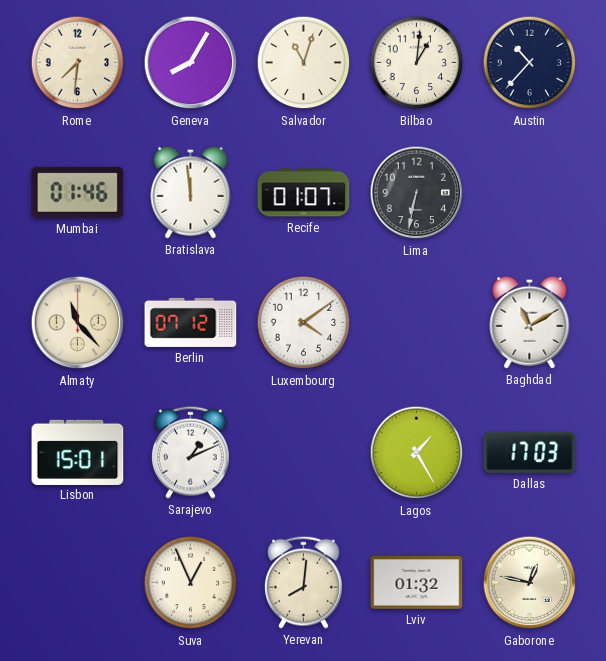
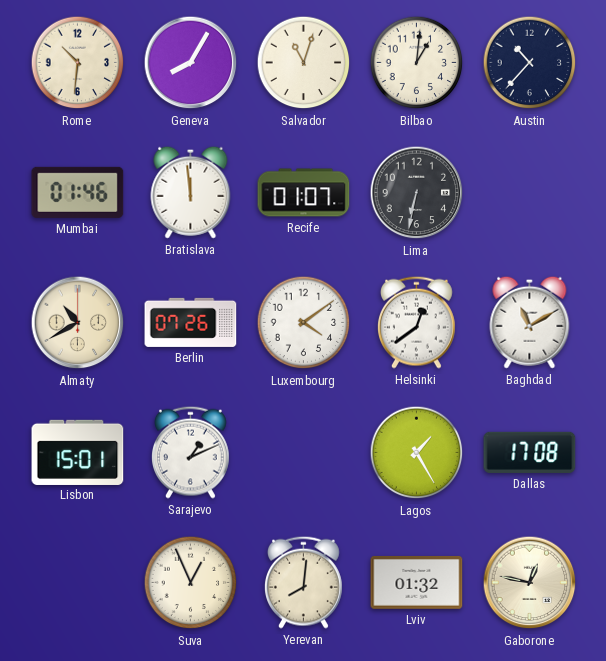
Rome: 7:31 -> 10:31 (78, 63)
Almaty: 11:23 -> 10:40 (78, 323)
Berlin: 07:12 -> 07:26 (191, 322)
Helsinki: none -> 12:39 (416, 322)
Dallas: 17:03 -> 17:08 (530, 452)
